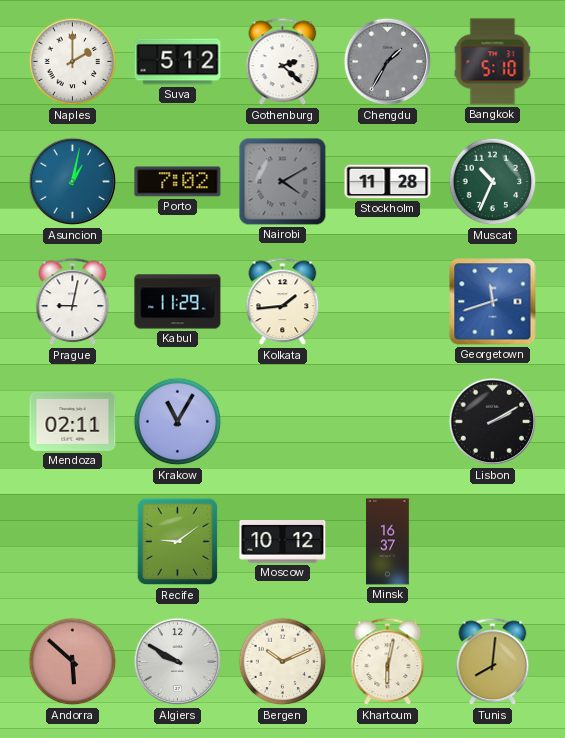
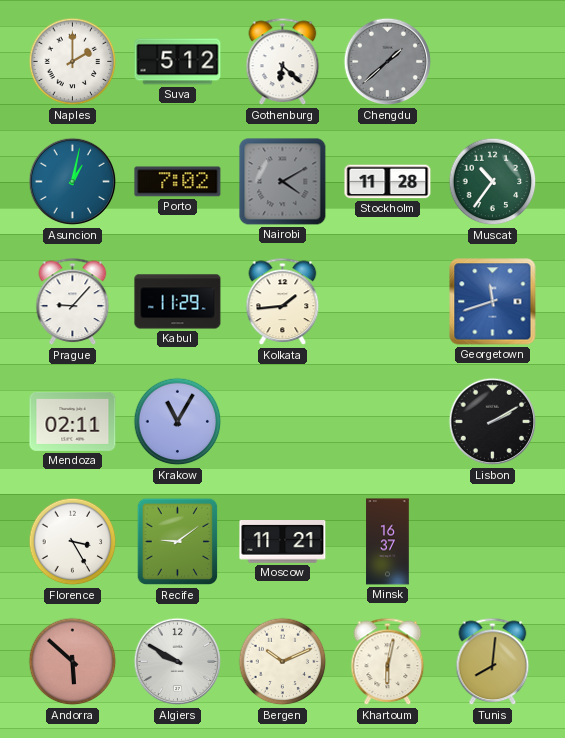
Gothenburg: 2:22 -> 6:22 (283, 62)
Chengdu: 1:35 -> 1:38 (388, 62)
Bangkok: 5:10 -> none (493, 62)
Muscat: 10:34 -> 10:36 (493, 182)
Prague: 9:02 -> 9:07 (73, 302)
Florence: none -> 3:25 (73, 542)
Moscow: 10:12 -> 11:21 (283, 542)
